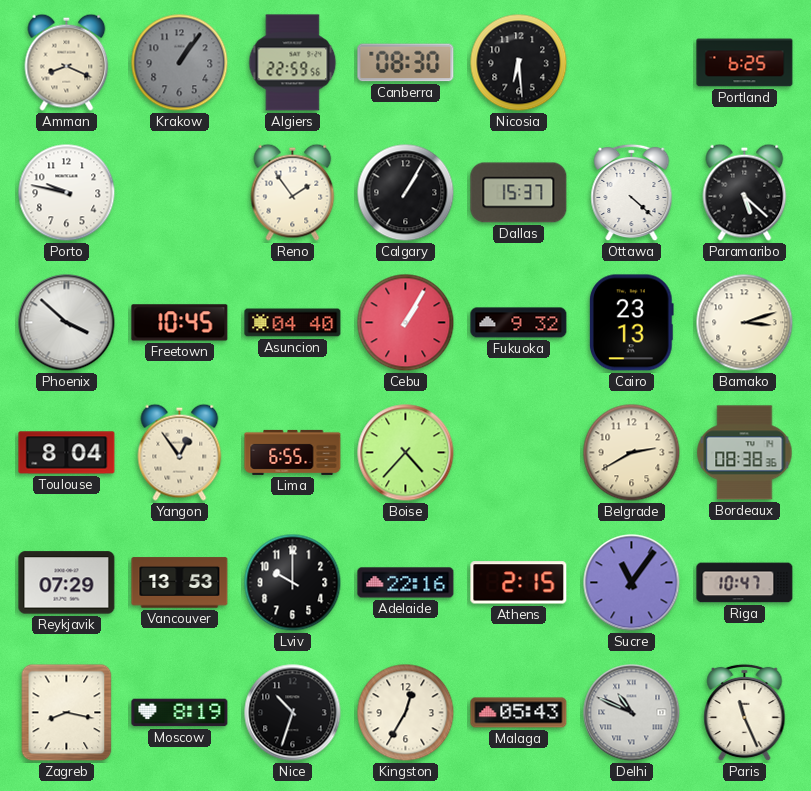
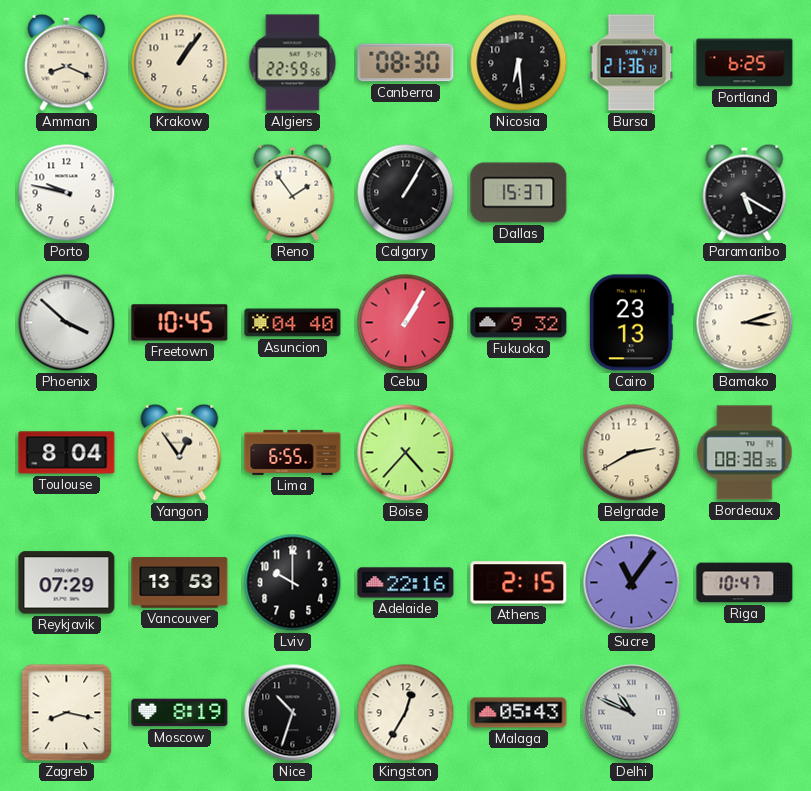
Krakow dial: grey -> cream (180, 63)
Bursa: none -> 21:36 (632, 63)
Ottawa: 4:22 -> none (632, 193)
Paramaribo: 5:22 -> 5:20 (745, 192)
Paris: 11:26 -> none (745, 713)
